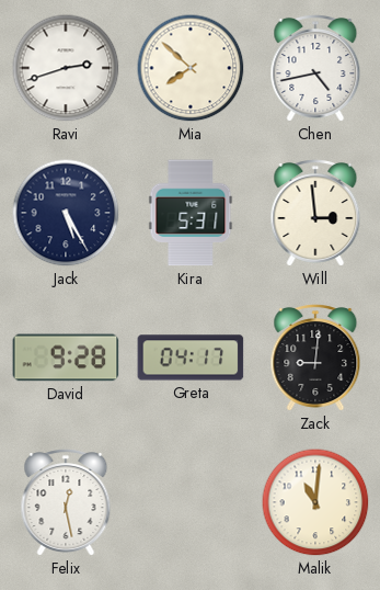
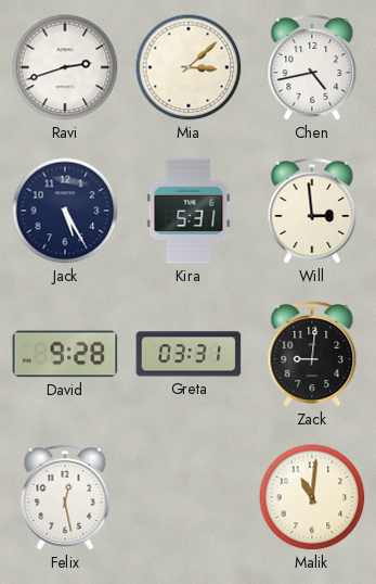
Mia: 7:52 -> 3:08 (189, 67)
Greta: 04:17 -> 03:31 (189, 354)
